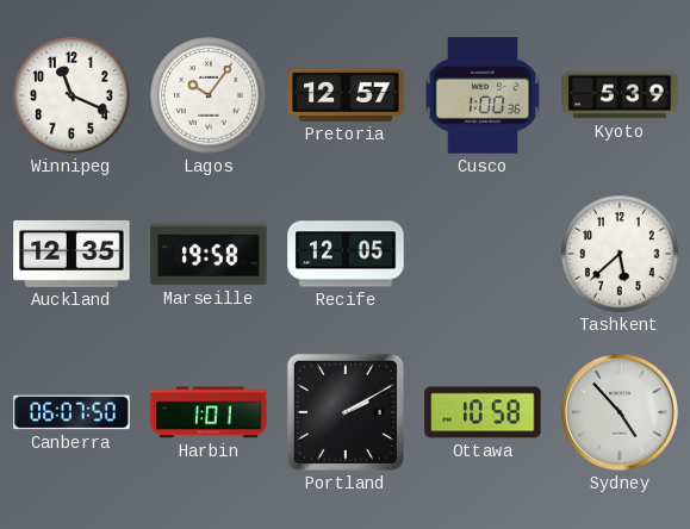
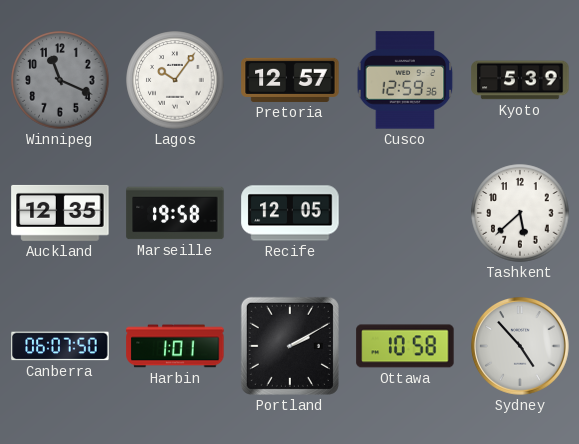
Winnipeg dial: white -> grey (60, 80)
Cusco: 1:00 -> 12:59 (405, 80)
